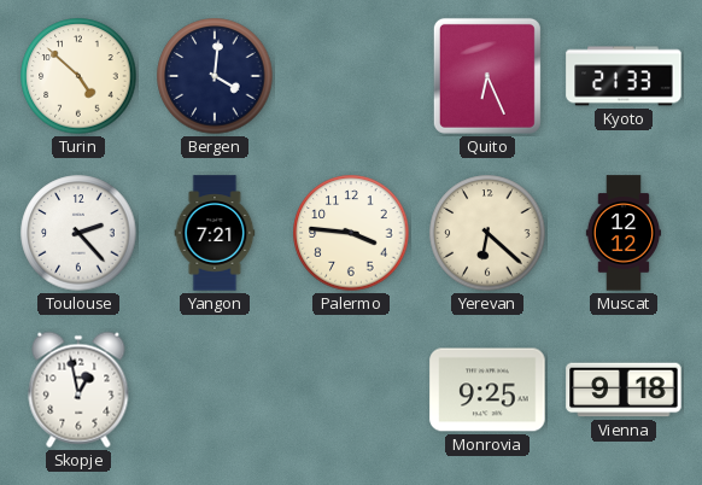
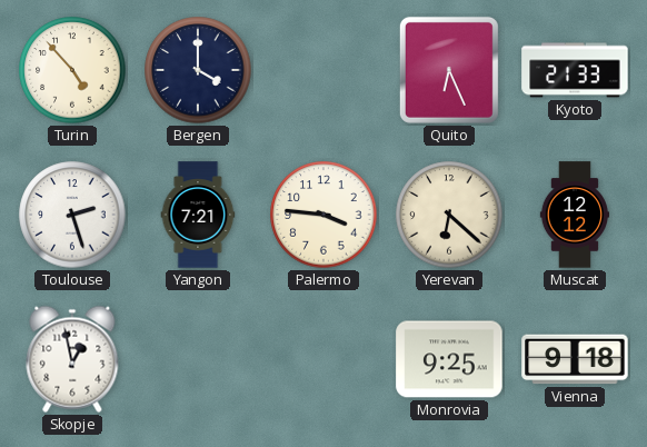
Turin: 4:52 -> 4:53 (72, 70)
Bergen: 4:01 -> 4:00 (198, 70)
Toulouse: 2:23 -> 2:27 (72, 215)
